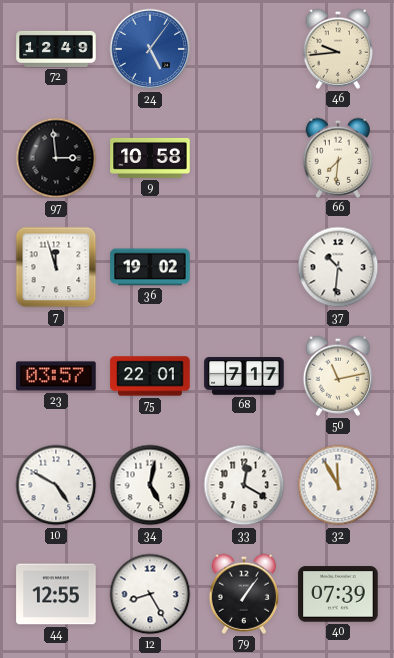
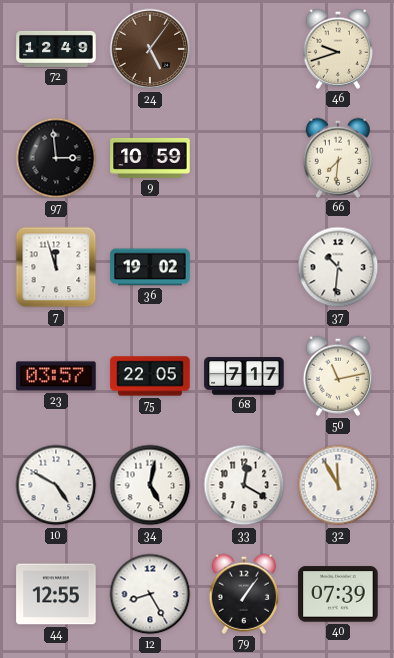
24 dial: blue -> brown (150, 49)
46: 9:44 -> 9:42 (337, 49)
9: 10:58 -> 10:59 (150, 158)
75: 22:01 -> 22:05 (150, 376)
